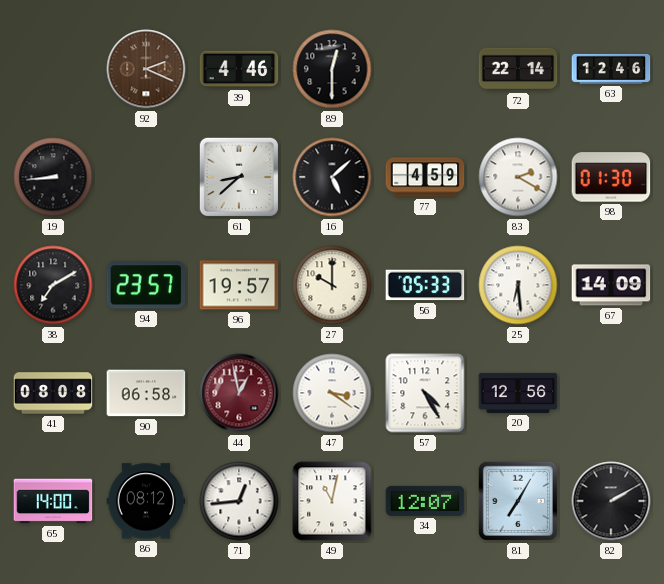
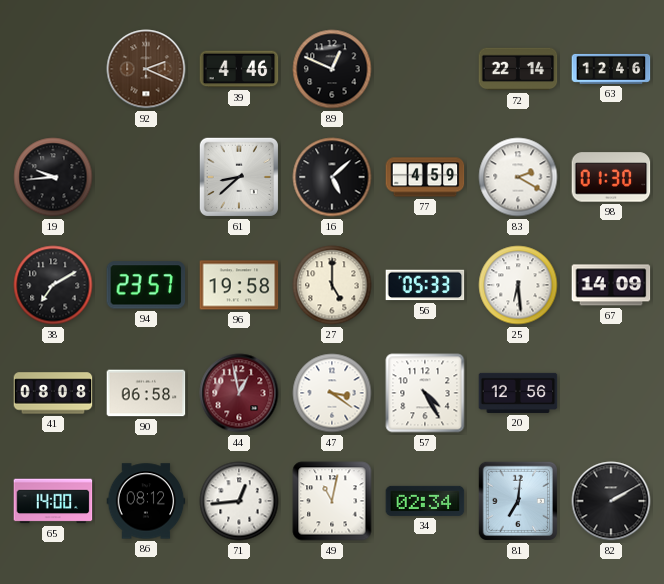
89: 12:30 -> 12:49 (332, 69)
19: 8:44 -> 9:44 (53, 177)
96: 19:57 -> 19:58 (239, 285)
27: 10:00 -> 5:00 (332, 285)
34: 12:07 -> 02:34 (425, 501)
81: 7:05 -> 7:01 (518, 501)
